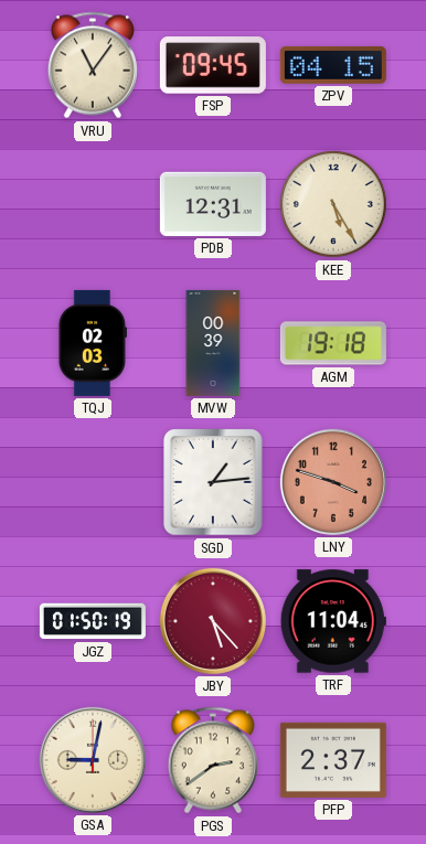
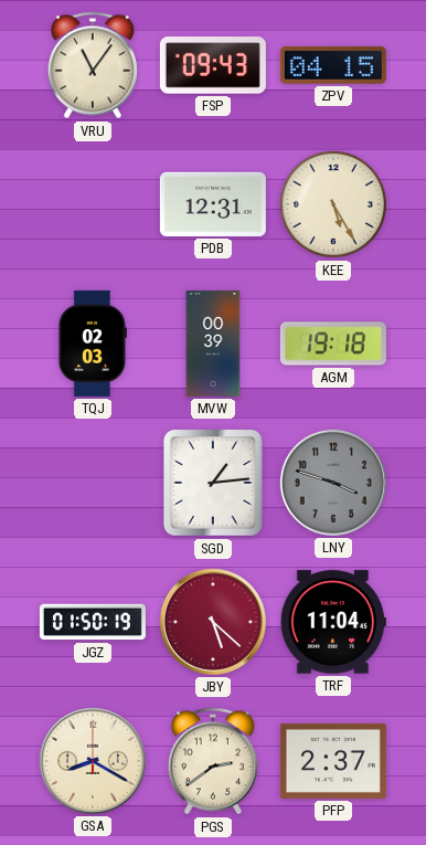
FSP: 09:45 -> 09:43 (213, 65)
LNY dial: salmon -> grey (333, 483)
JBY: 5:23 -> 5:22 (213, 622)
GSA: 9:02 -> 8:20 (93, 761)
